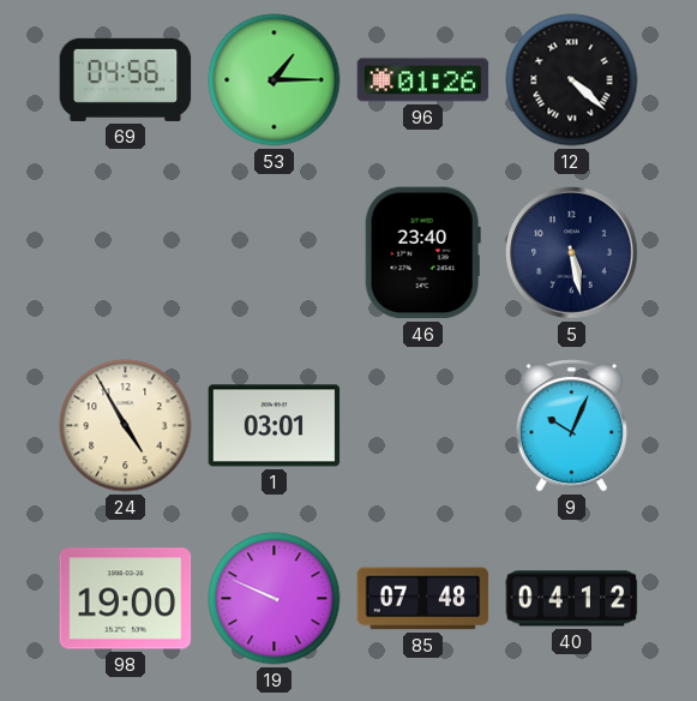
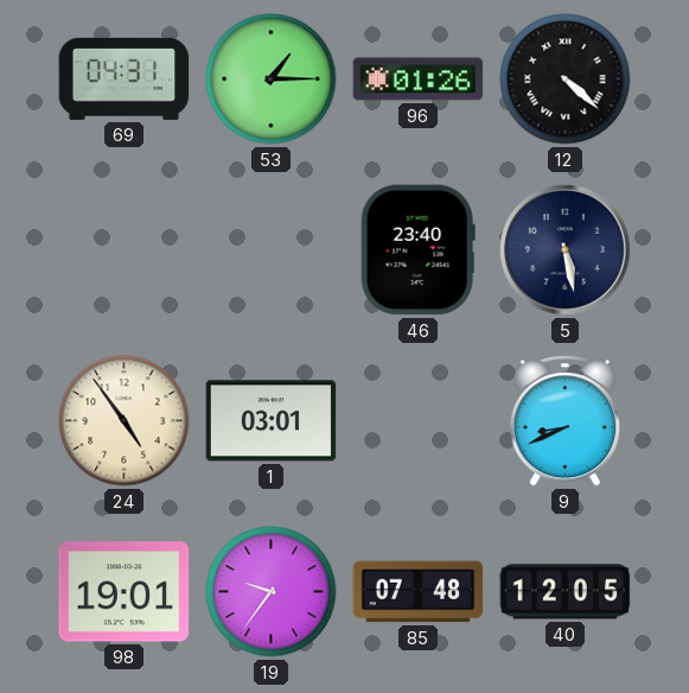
69: 04:56 -> 04:31 (125, 78)
24: 4:55 -> 4:54 (125, 421)
9: 10:04 -> 8:41 (564, 421)
98: 19:00 -> 19:01 (125, 592)
19: 9:49 -> 9:36 (272, 592)
40: 04:12 -> 12:05 (566, 592)
